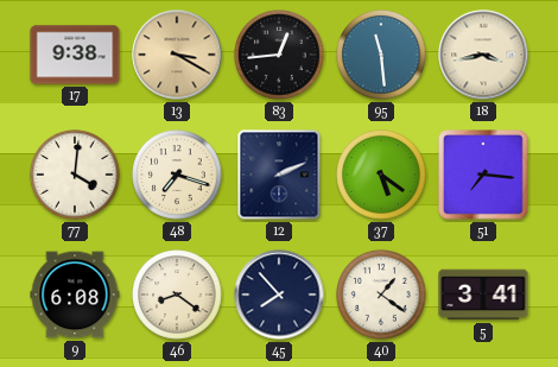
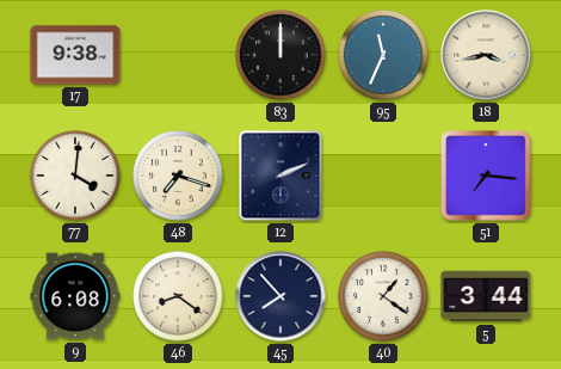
13: 3:20 -> none (177, 55)
83: 12:44 -> 12:00 (280, 55)
95: 11:29 -> 11:34 (383, 55)
37: 5:21 -> none (381, 175)
5: 3:41 -> 3:44 (486, 296)
